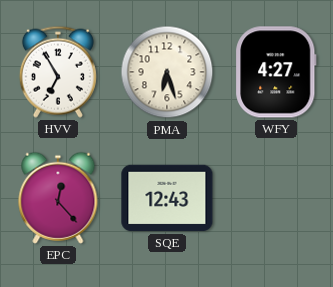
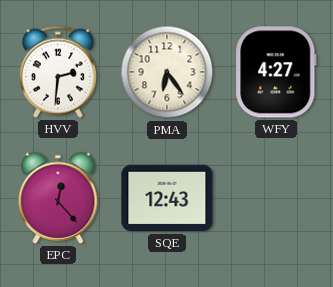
HVV: 6:55 -> 2:31 (58, 72)
PMA: 6:27 -> 6:24 (167, 72)
